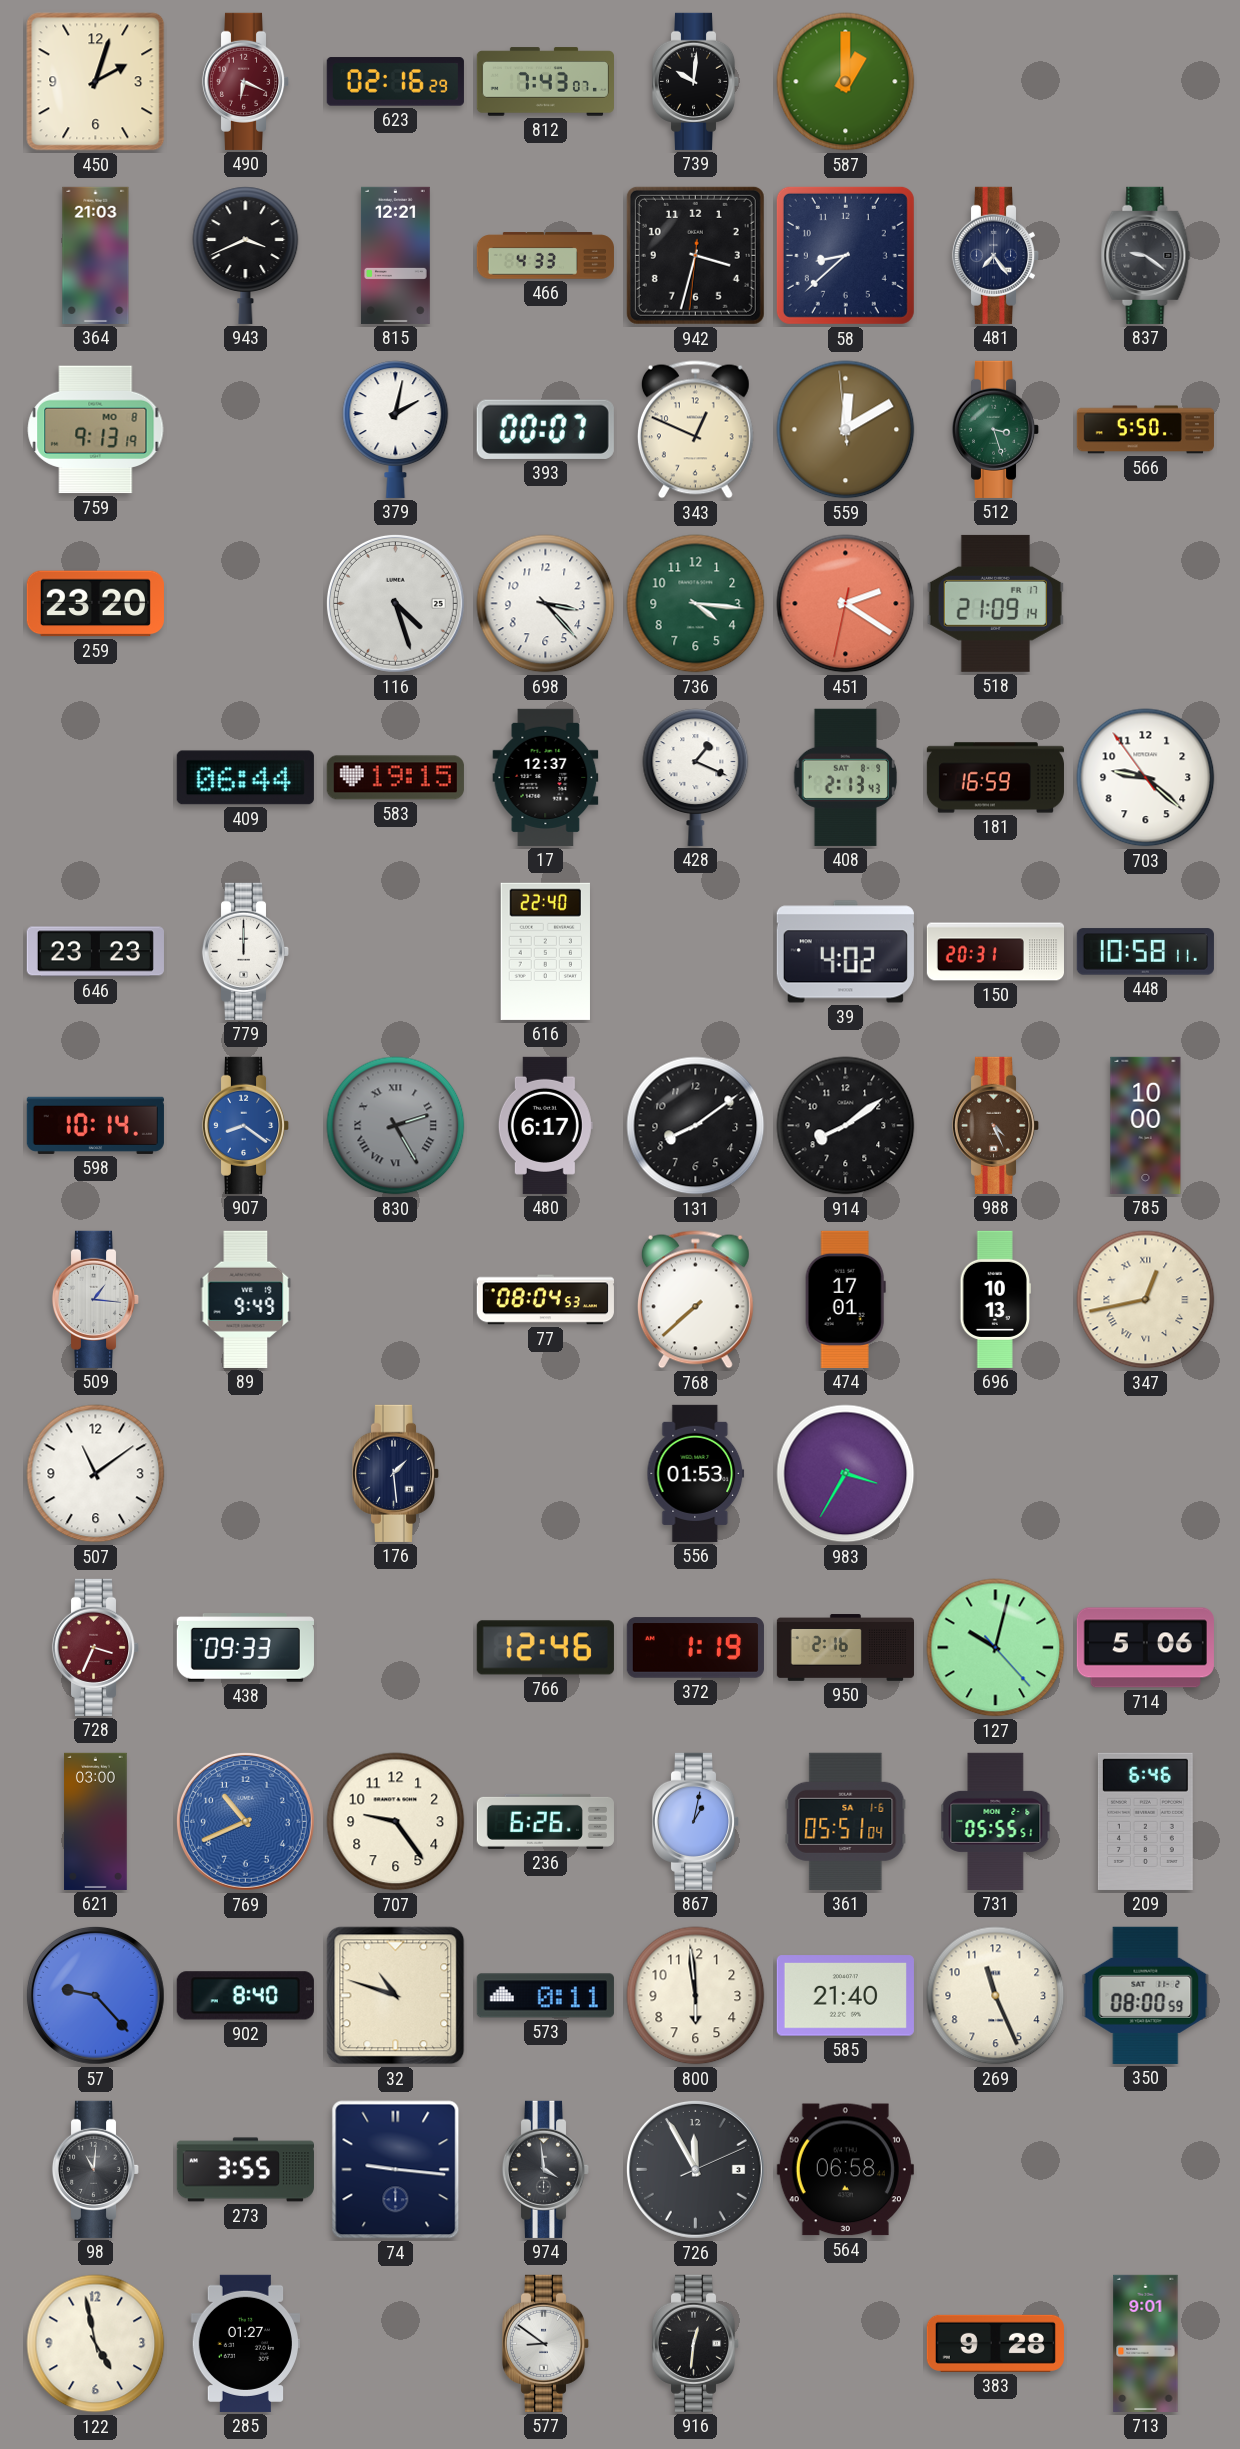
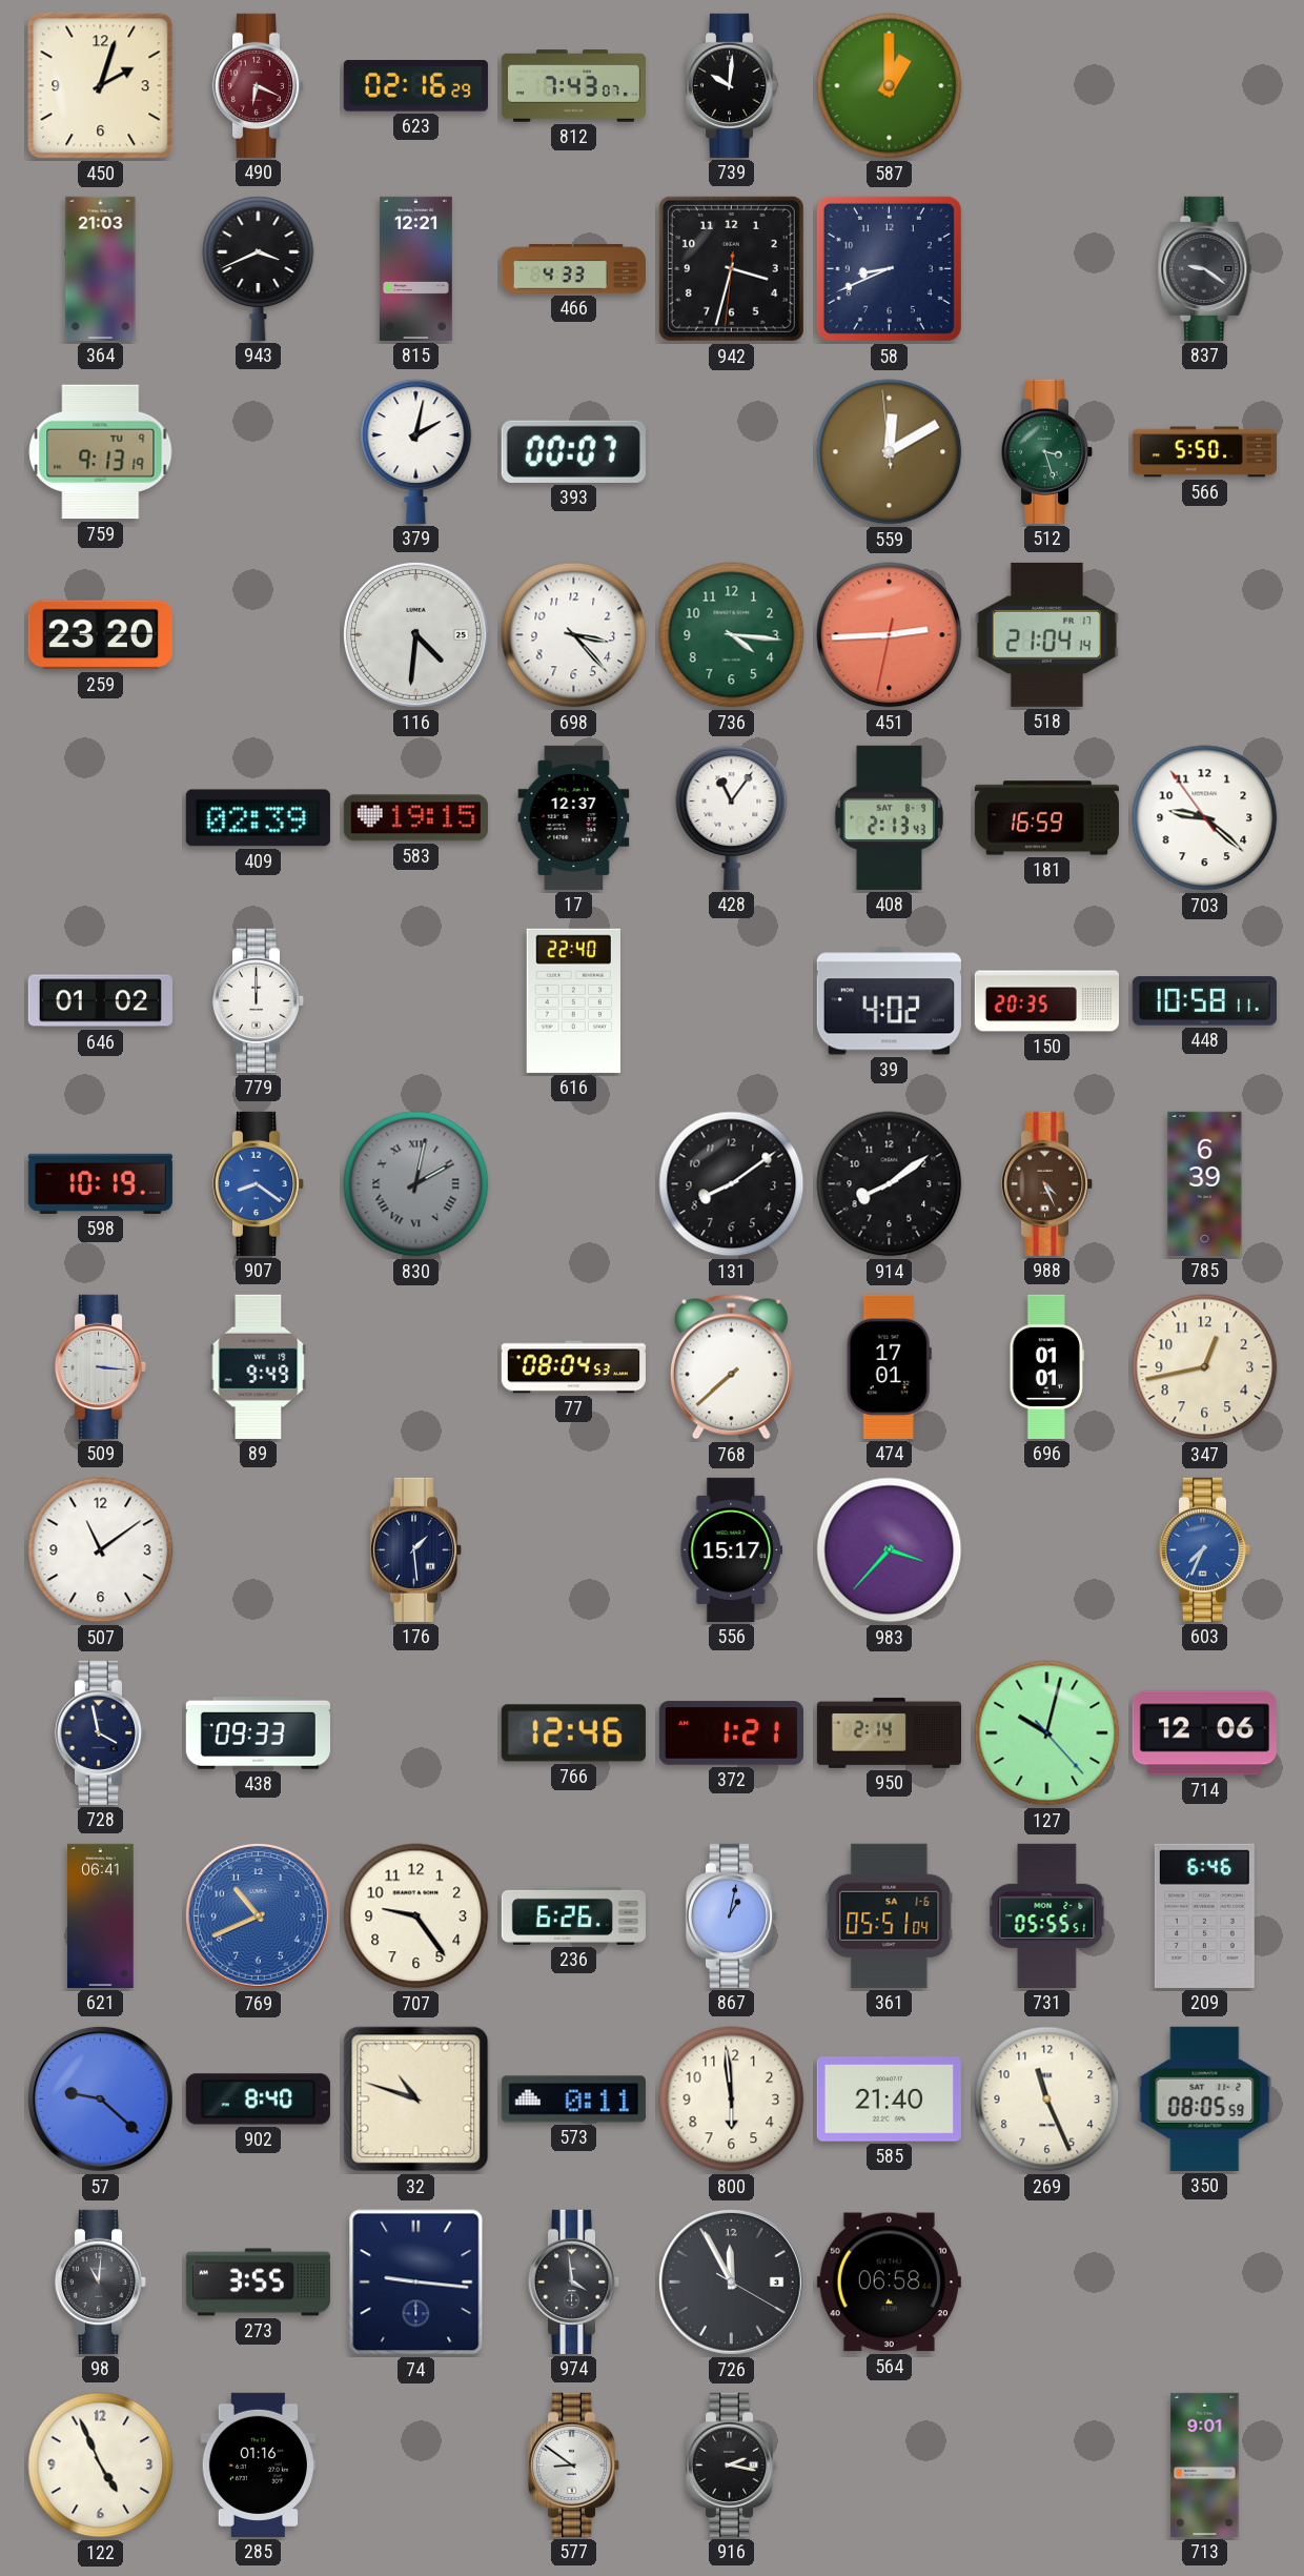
58: 8:38 -> 8:41 (889, 268)
481: 7:24 -> none (996, 255)
759 date: MO 8 -> TU 9 (101, 452)
343: 12:49 -> none (695, 430)
116: 4:27 -> 4:31 (415, 634)
451: 2:20 -> 2:44 (890, 635)
518: 21:09 -> 21:04 (1046, 634)
409: 06:44 -> 02:39 (258, 818)
428: 1:19 -> 11:06 (732, 817)
646: 23:23 -> 01:02 (100, 1001)
150: 20:31 -> 20:35 (1046, 1001)
598: 10:14 -> 10:19 (100, 1183)
830: 2:25 -> 2:02 (416, 1184)
480: 6:17 -> none (545, 1125)
785: 10:00 -> 6:39 (1205, 1183)
509: 1:16 -> 3:16 (101, 1366)
696: 10:13 -> 01:01 (1046, 1366)
347 numerals: Roman -> Arabic (1205, 1367)
556: 01:53 -> 15:17 (732, 1549)
983: 3:35 -> 3:37 (890, 1550)
603: none -> 7:34 (1205, 1549)
728: 3:34 -> 3:58 (101, 1732)
728 dial: burgundy -> navy (101, 1732)
372: 1:19 -> 1:21 (731, 1733)
950: 2:16 -> 2:14 (889, 1733)
714: 5:06 -> 12:06 (1204, 1733)
621: 03:00 -> 06:41 (101, 1915)
57: 9:23 -> 9:22 (100, 2098)
350: 08:00 -> 08:05 (1205, 2098)
726: 11:55:11 -> 11:55:20 (731, 2281)
122: 4:58 -> 4:56 (101, 2466)
285: 01:27 -> 01:16 (258, 2465)
916: 12:31 -> 2:17 (732, 2465)
383: 9:28 -> none (995, 2343)
